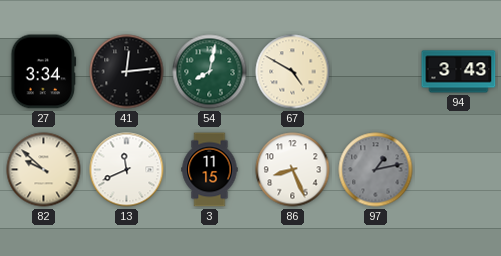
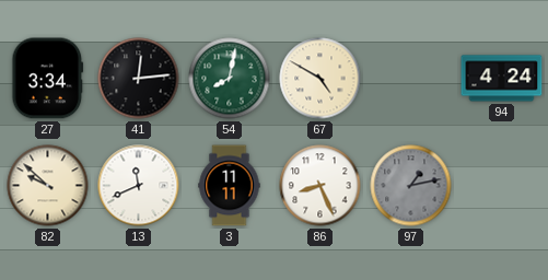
94: 3:43 -> 4:24 (502, 79)
3: 11:15 -> 11:11 (230, 186)
